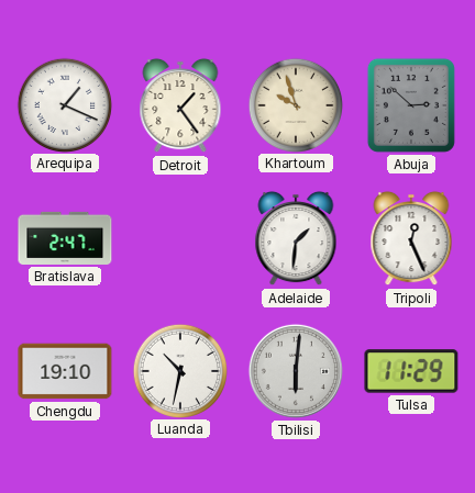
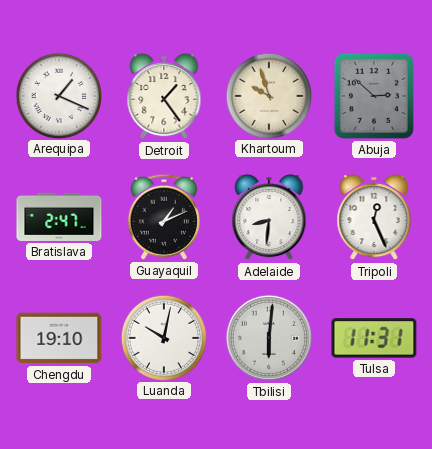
Guayaquil: none -> 1:11 (164, 217)
Adelaide: 1:31 -> 8:31 (269, 217)
Luanda: 10:32 -> 10:02 (163, 337)
Tulsa: 11:29 -> 11:31 (374, 338)
